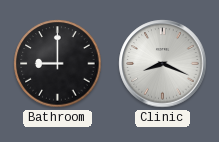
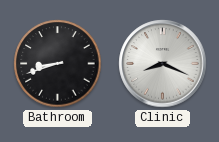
Bathroom: 9:00 -> 8:42 (58, 64)
